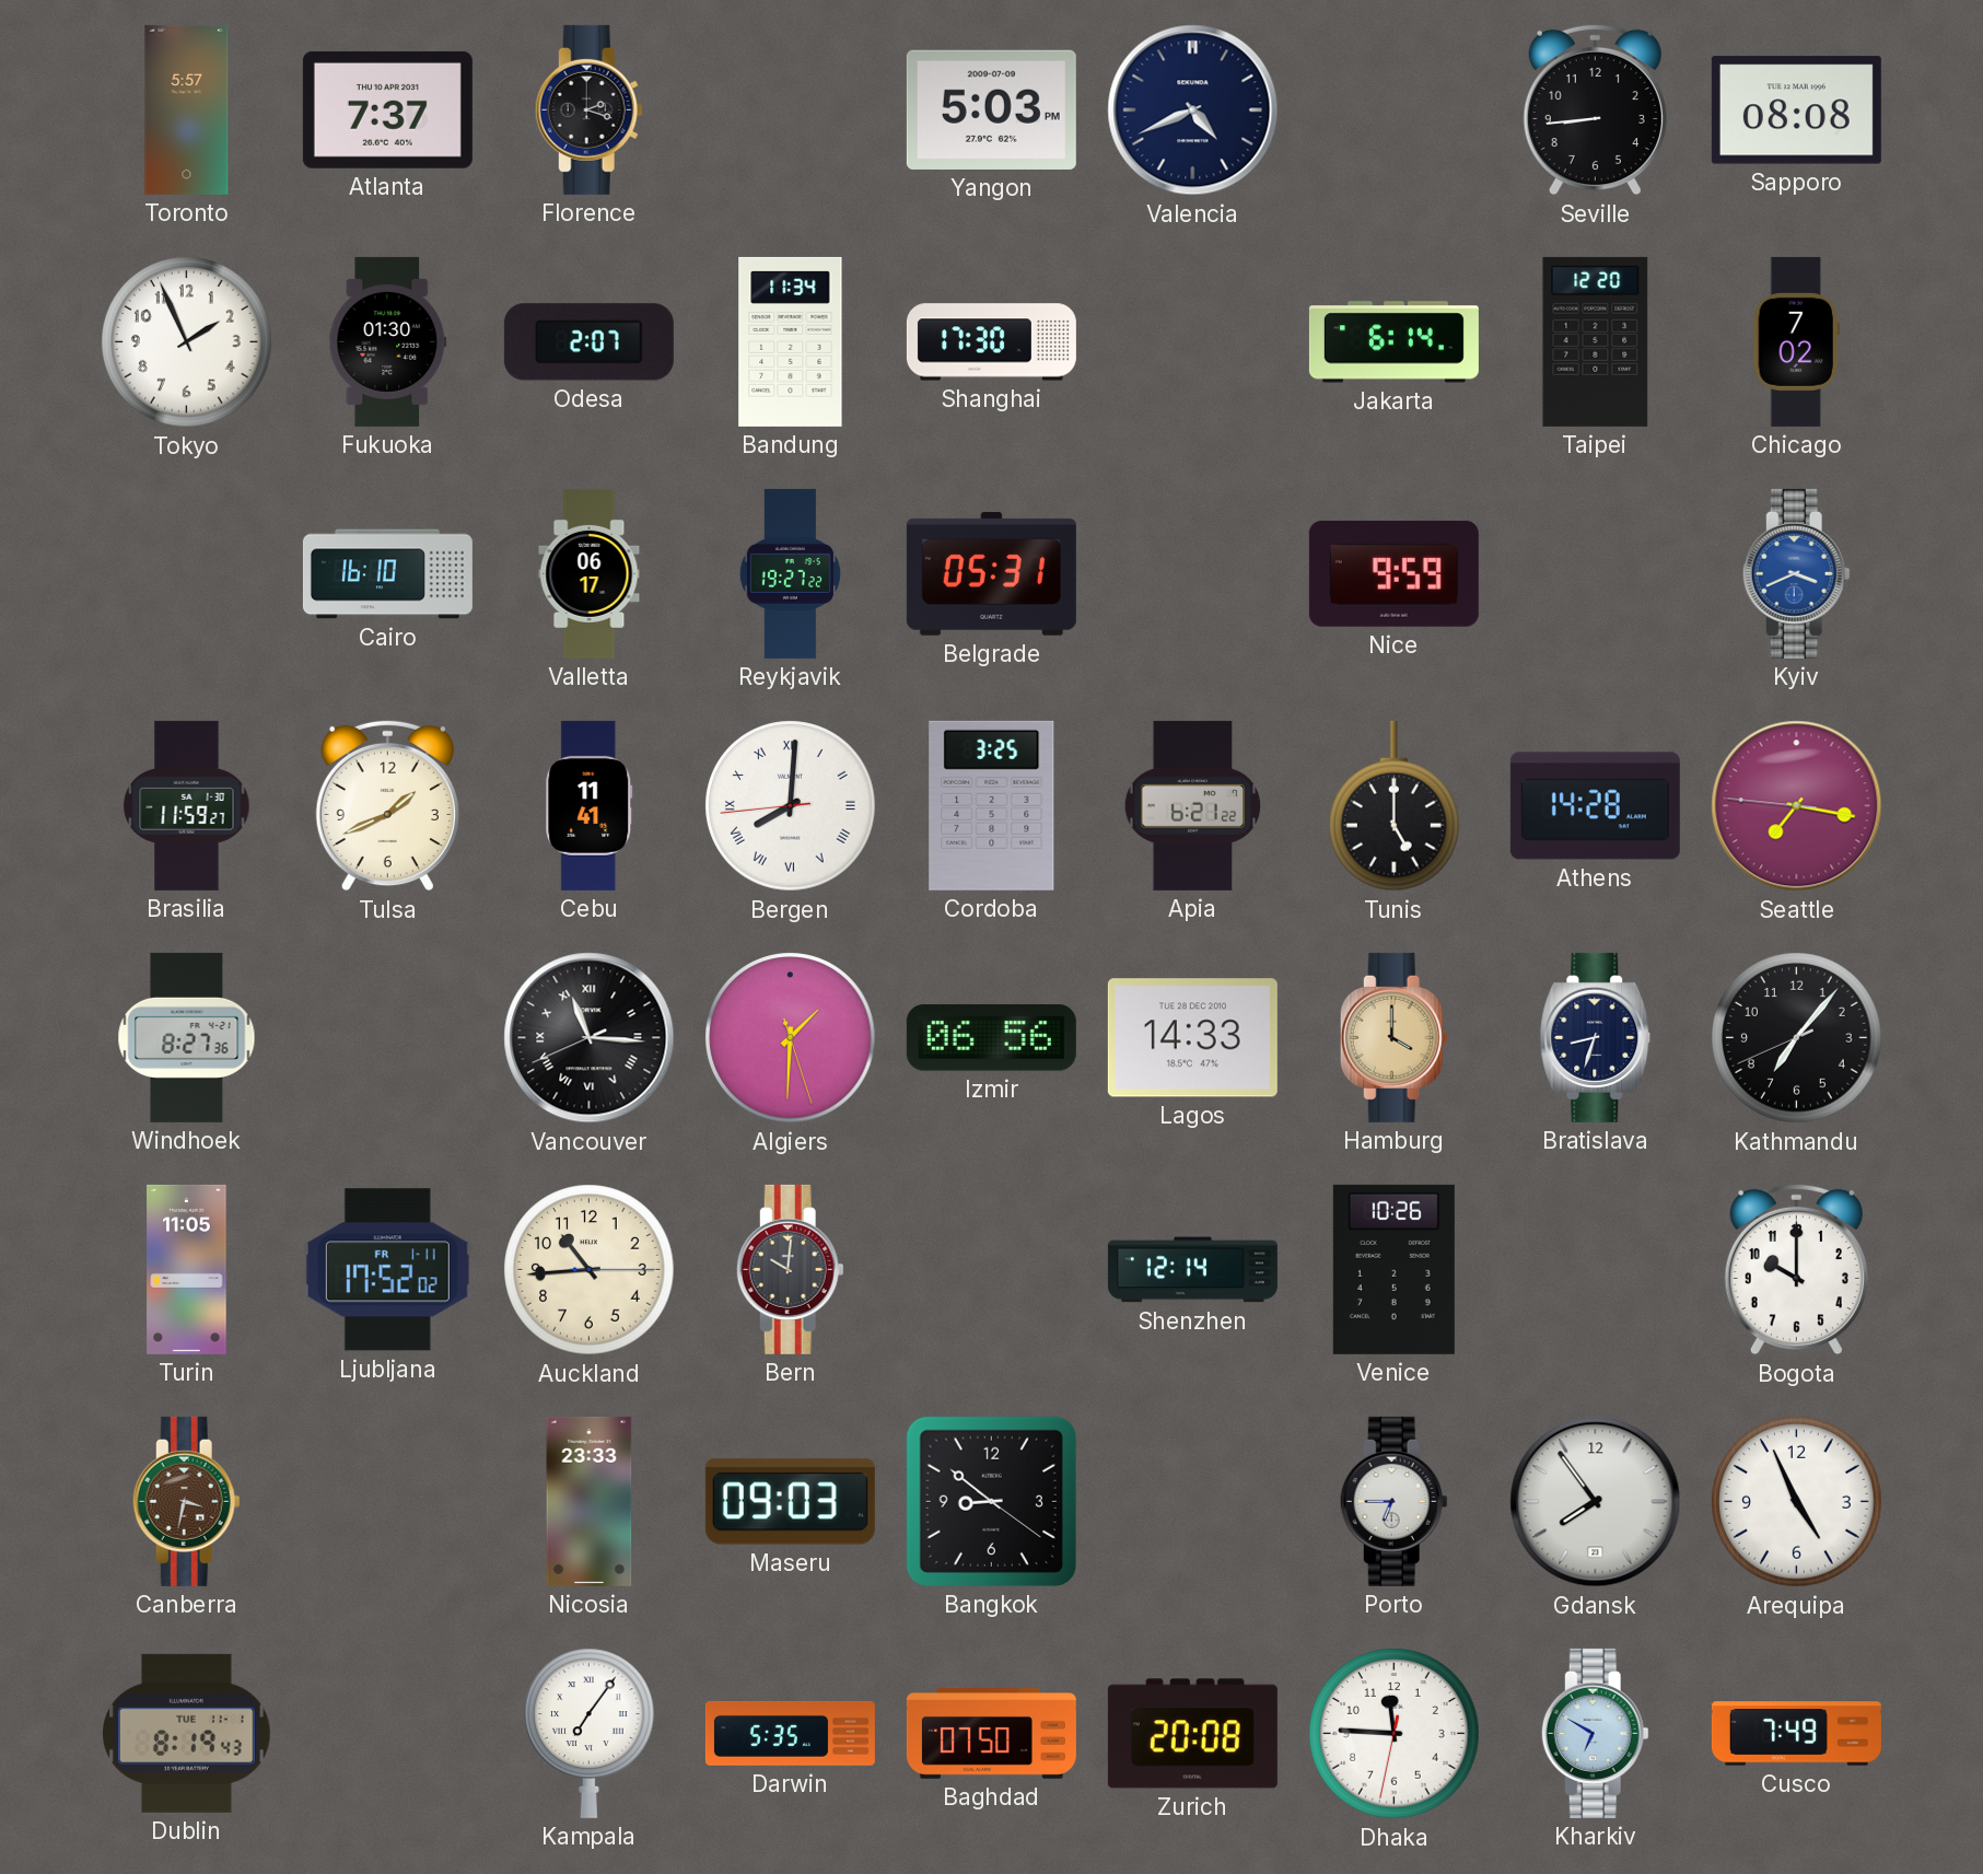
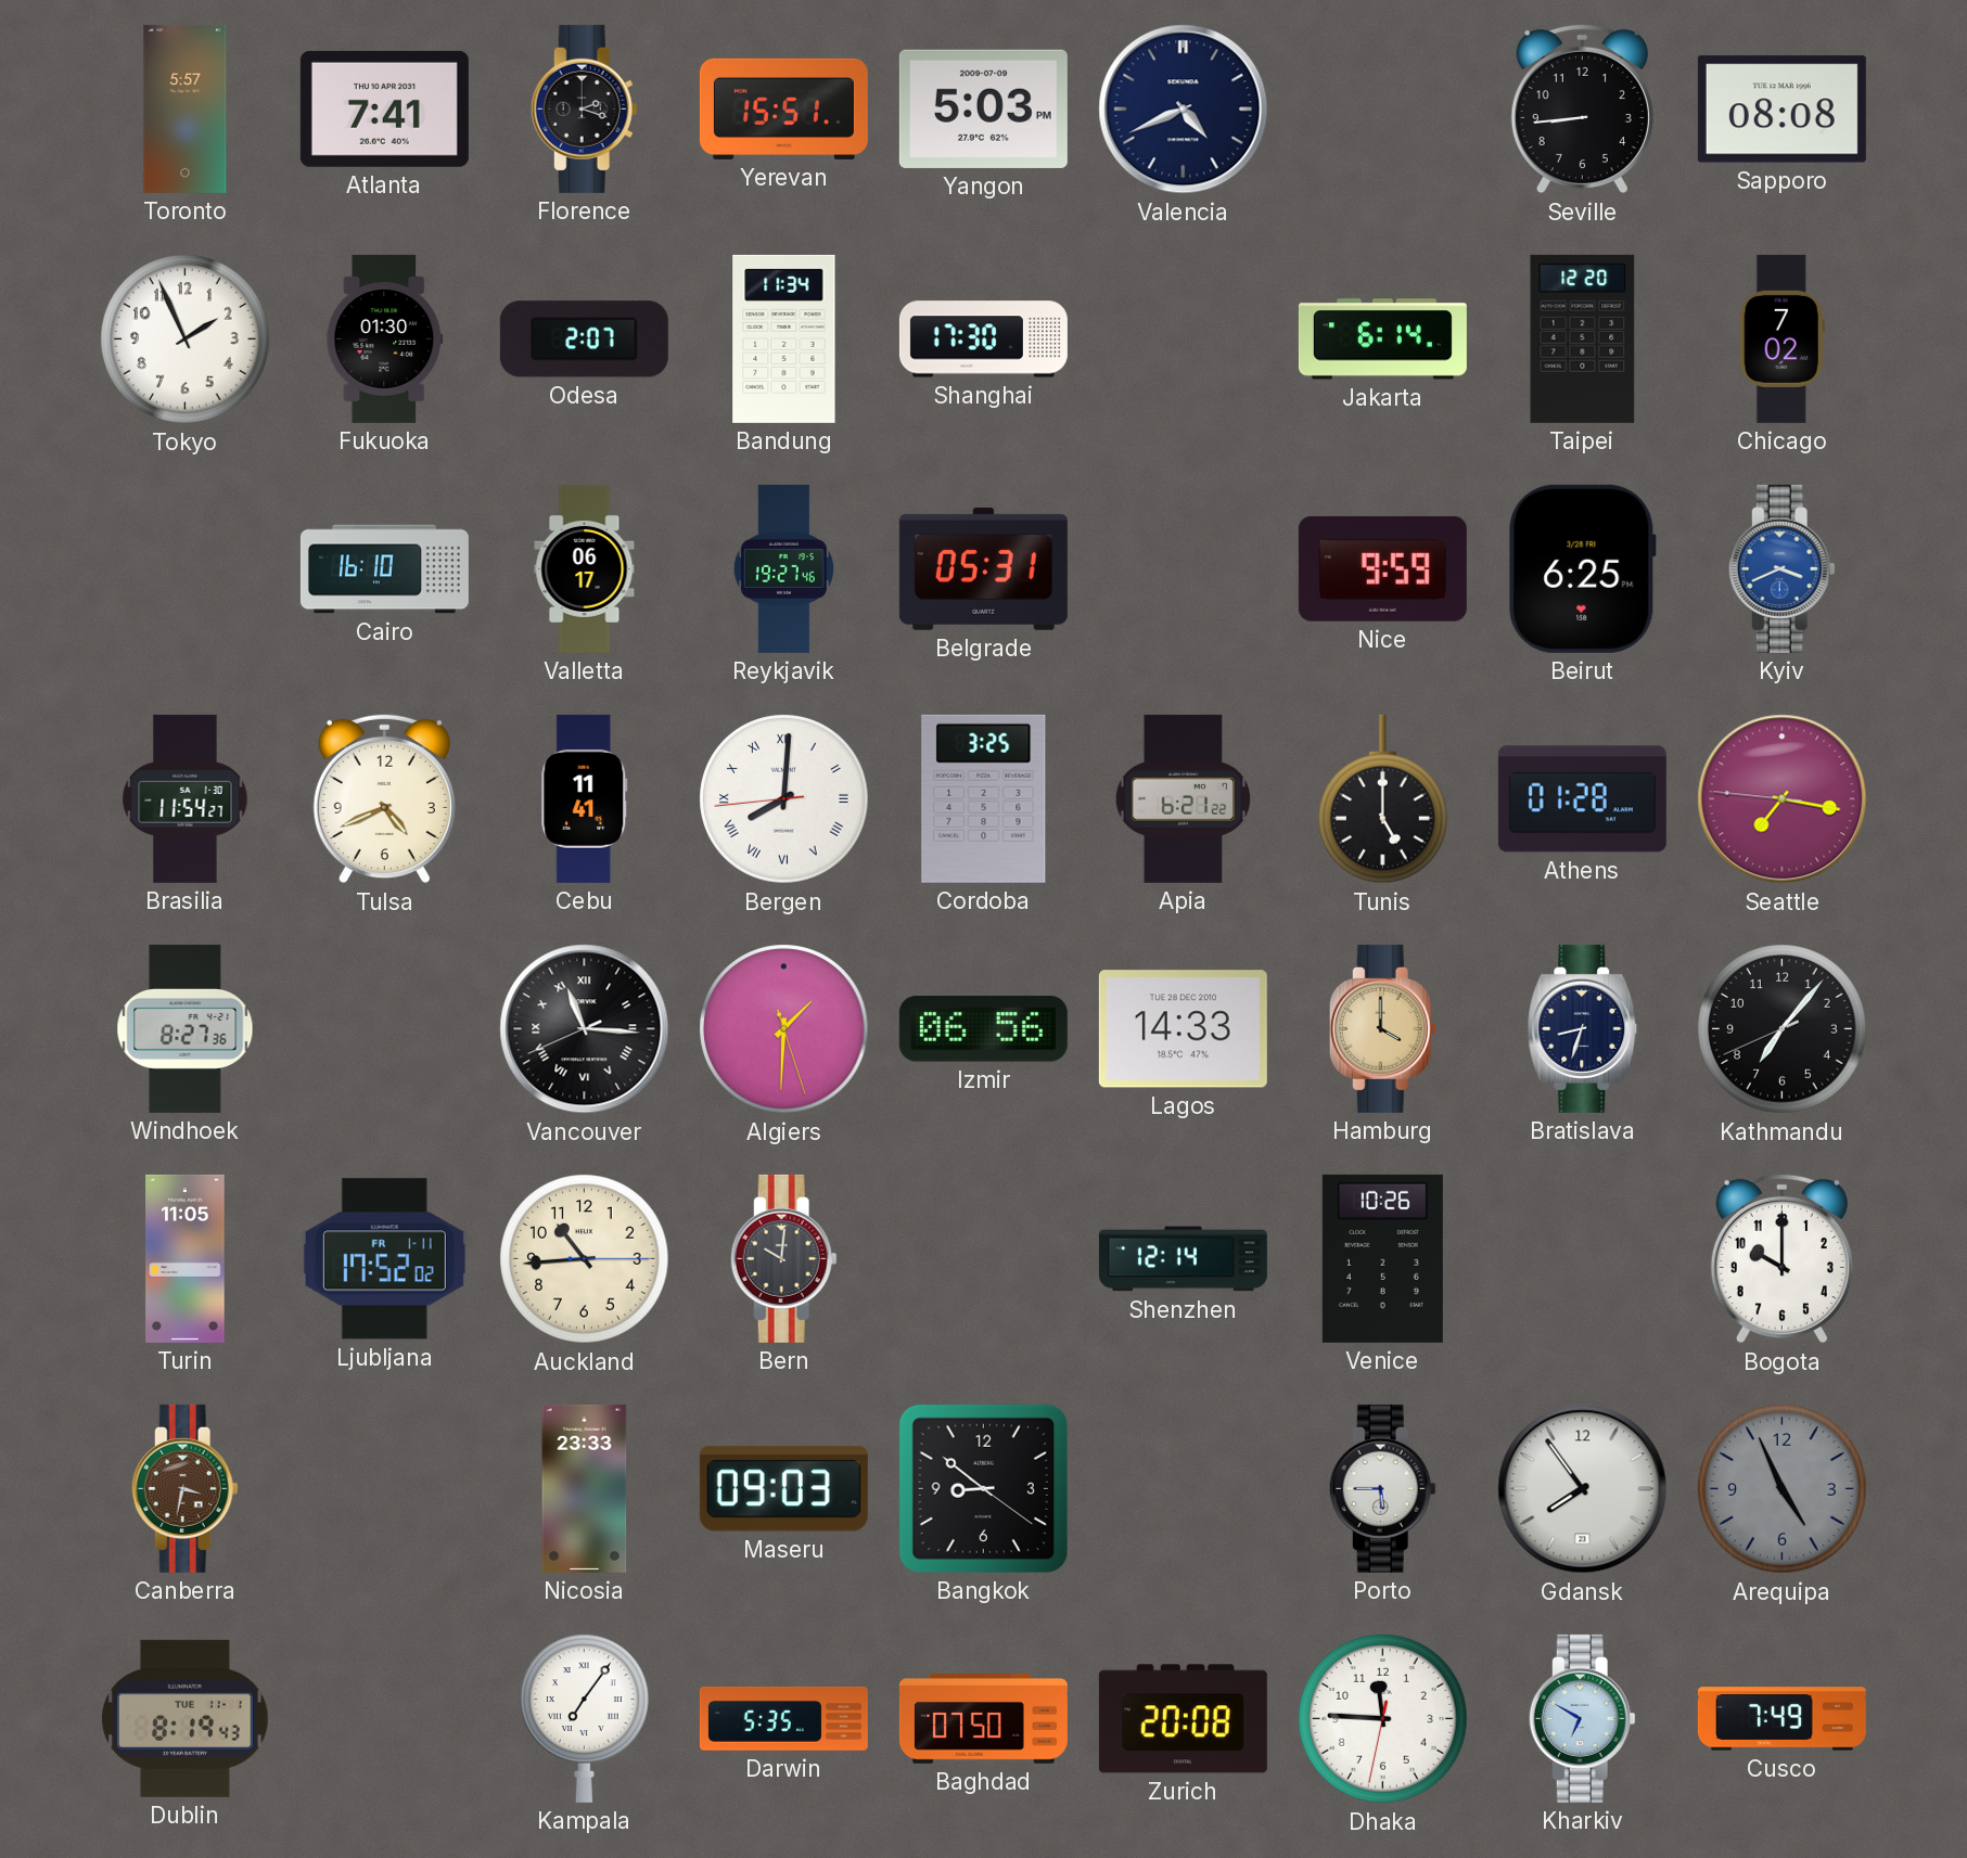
Atlanta: 7:37 -> 7:41 (384, 108)
Yerevan: none -> 15:51 (783, 108)
Reykjavik: 19:27:22 -> 19:27:46 (783, 568)
Beirut: none -> 6:25 (1583, 568)
Brasilia: 11:59 -> 11:54 (186, 798)
Tulsa: 1:41 -> 4:41 (384, 799)
Athens: 14:28 -> 01:28 (1582, 799)
Porto: 6:45 -> 5:45 (1382, 1488)
Arequipa dial: white -> grey (1783, 1489)
